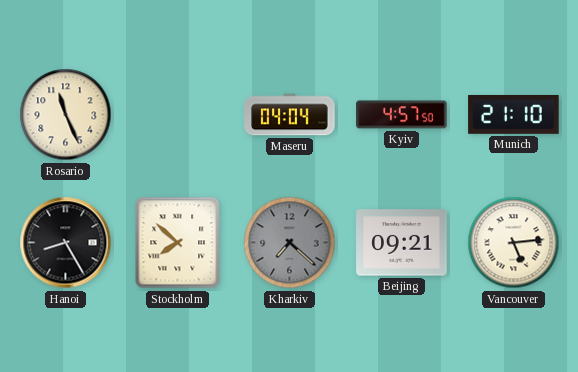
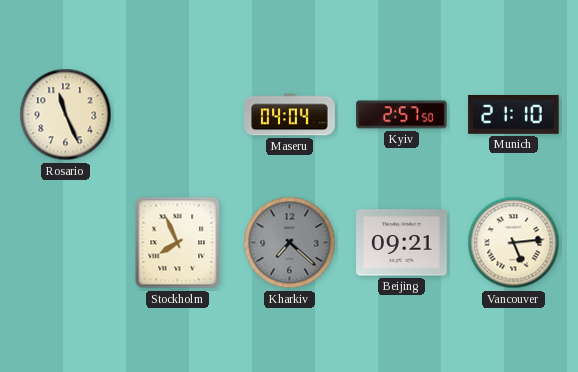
Kyiv: 4:57 -> 2:57 (402, 115)
Hanoi: 8:25 -> none (66, 243)
Stockholm: 7:52 -> 7:56 (178, 243)
